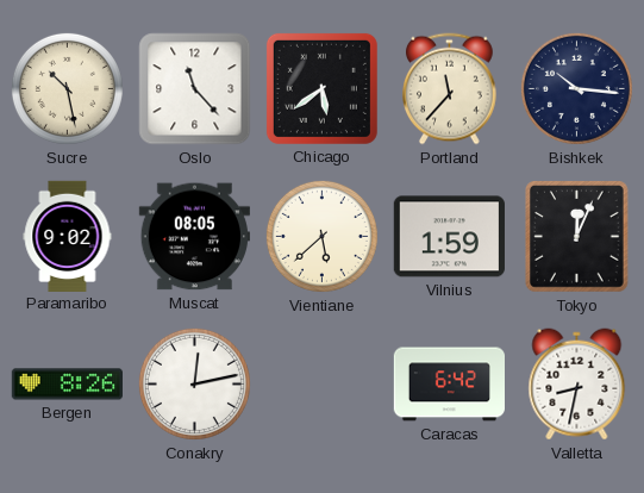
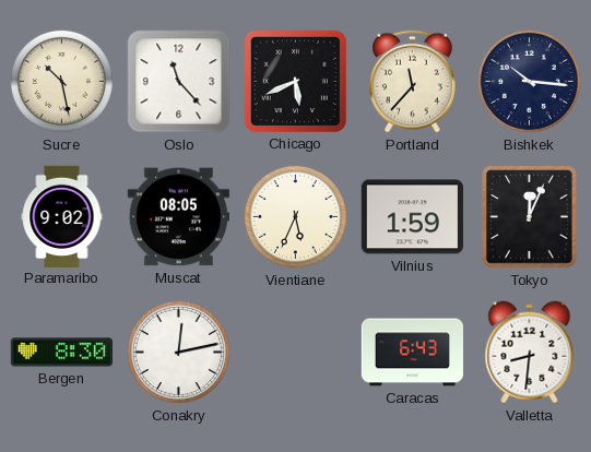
Chicago: 5:39 -> 5:41 (295, 81)
Vientiane: 5:38 -> 5:34 (295, 216)
Bergen: 8:26 -> 8:30 (61, 353)
Caracas: 6:42 -> 6:43 (412, 353)
Valletta: 8:32 -> 8:31 (530, 353)
